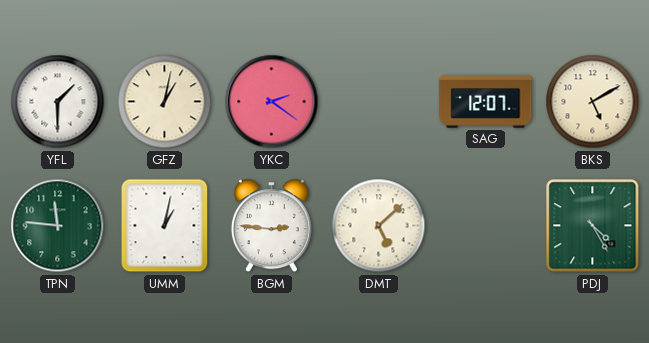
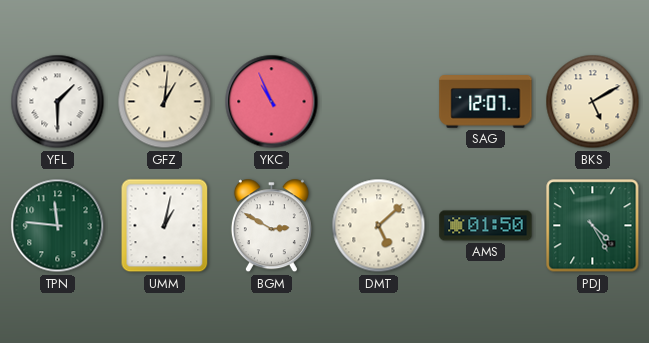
GFZ: 1:02 -> 1:01 (165, 102)
YKC: 2:21 -> 10:56 (272, 102)
BGM: 2:46 -> 2:50 (271, 226)
AMS: none -> 01:50 (486, 226)
